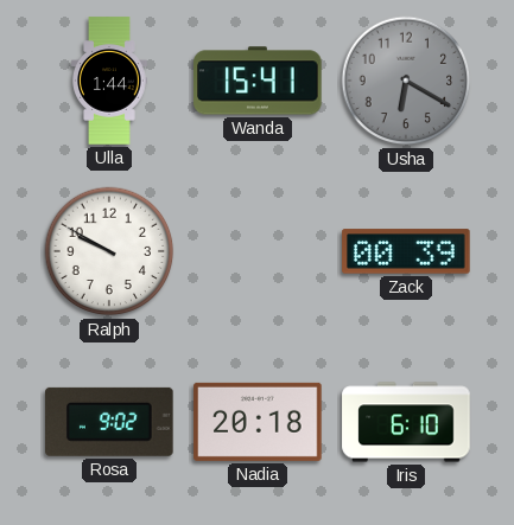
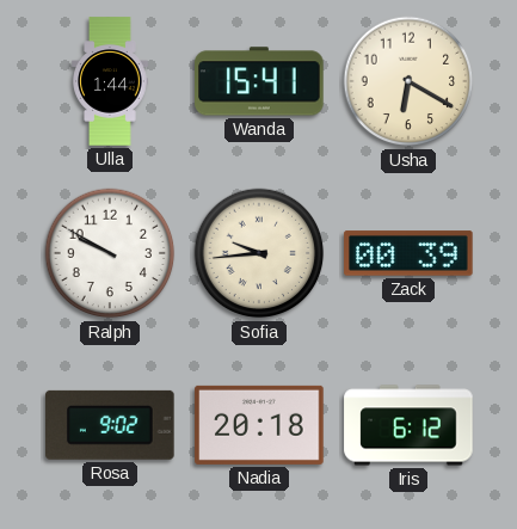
Usha dial: grey -> cream (408, 81)
Sofia: none -> 9:44 (259, 253)
Iris: 6:10 -> 6:12 (408, 425)
